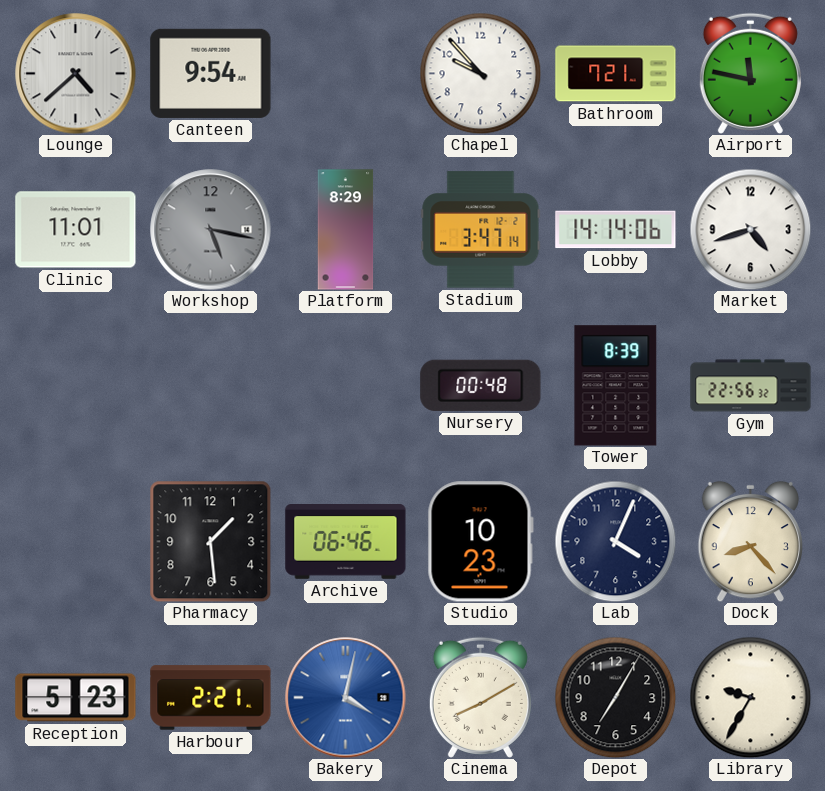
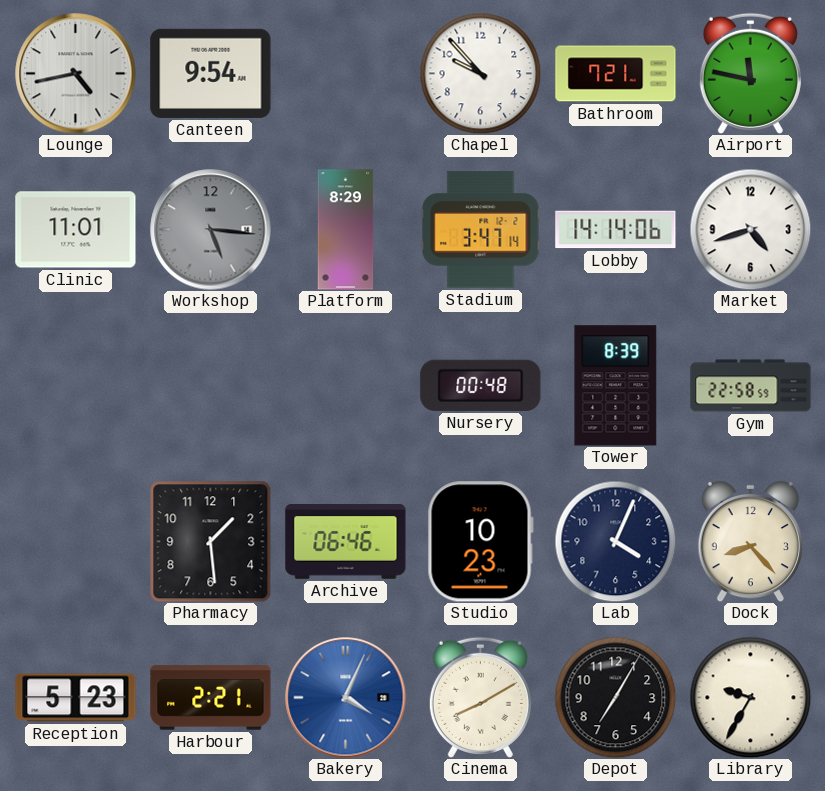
Lounge: 4:38 -> 4:43 (76, 74)
Workshop: 5:17 -> 5:16 (211, 230)
Gym: 22:56 -> 22:58 (751, 386)
Bakery: 4:02 -> 4:04 (346, 698)
